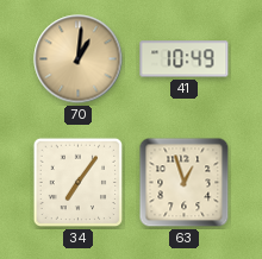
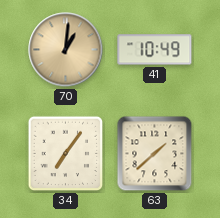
63: 12:57 -> 1:38 (155, 154)
